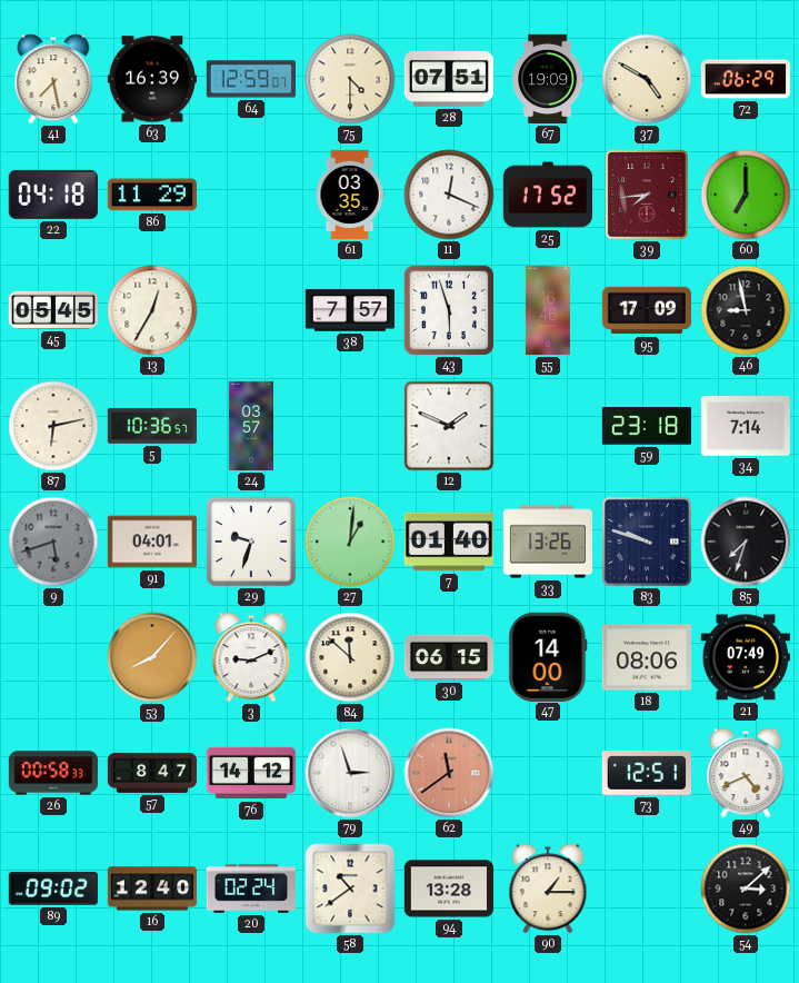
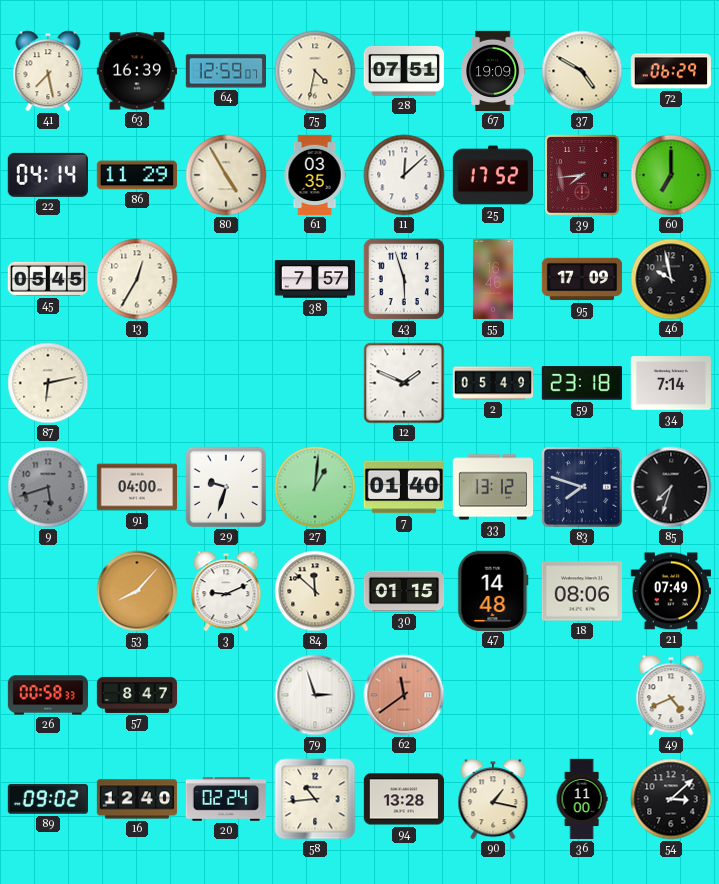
75: 4:30 -> 4:32 (315, 71)
22: 04:18 -> 04:14 (48, 175)
80: none -> 4:55 (226, 175)
11: 12:19 -> 12:08 (404, 175)
46: 8:58 -> 9:58 (671, 279)
5: 10:36 -> none (151, 426)
24: 03:57 -> none (251, 426)
2: none -> 05:49 (493, 383)
91: 04:01 -> 04:00 (136, 487)
33: 13:26 -> 13:12 (493, 487)
83: 9:48 -> 7:48 (582, 487)
30: 06:15 -> 01:15 (404, 591)
47: 14:00 -> 14:48 (493, 590)
76: 14:12 -> none (250, 773)
73: 12:51 -> none (646, 773)
58: 10:39 -> 10:44 (315, 799)
90: 1:15 -> 1:17 (493, 799)
36: none -> 11:00 (582, 799)
